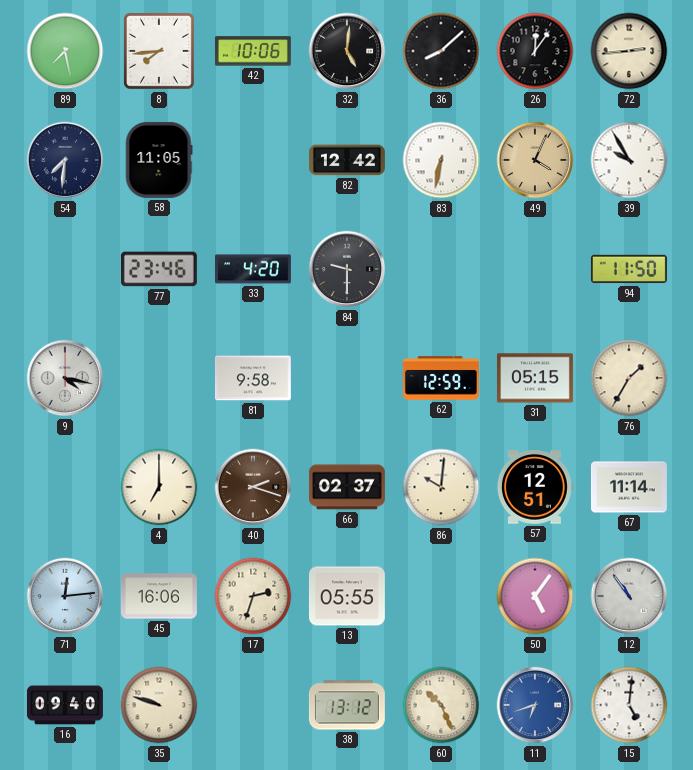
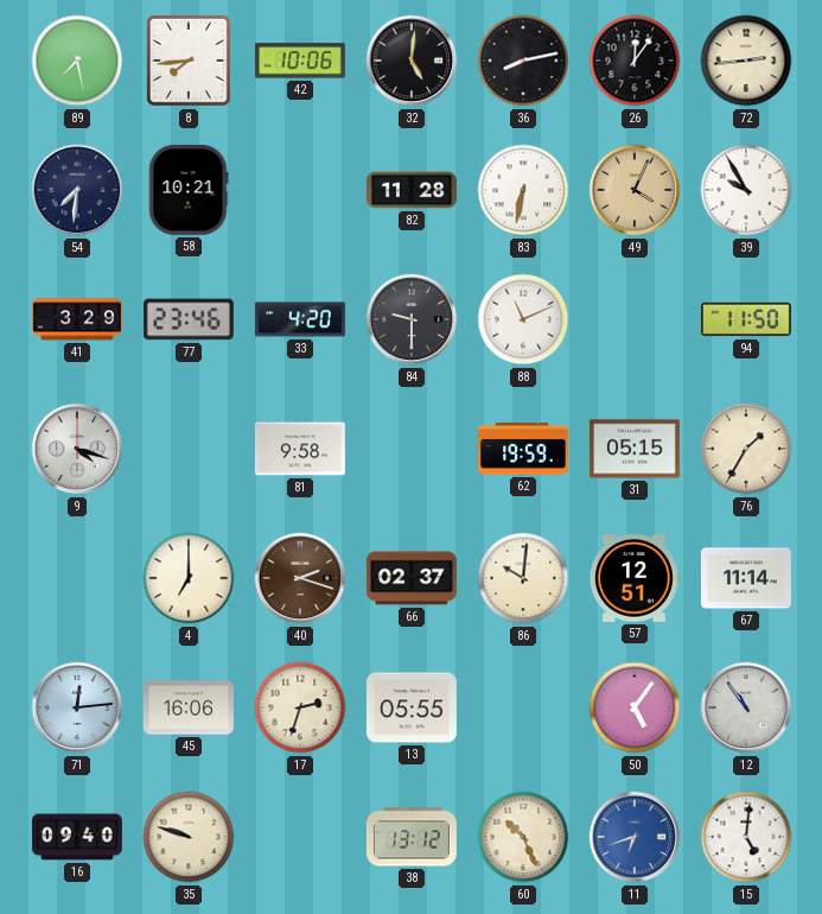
36: 8:08 -> 8:13 (523, 61)
58: 11:05 -> 10:21 (189, 190)
82: 12:42 -> 11:28 (412, 190)
41: none -> 3:29 (77, 319)
88: none -> 11:11 (523, 319)
9: 4:17 -> 4:18 (77, 449)
62: 12:59 -> 19:59 (523, 449)
